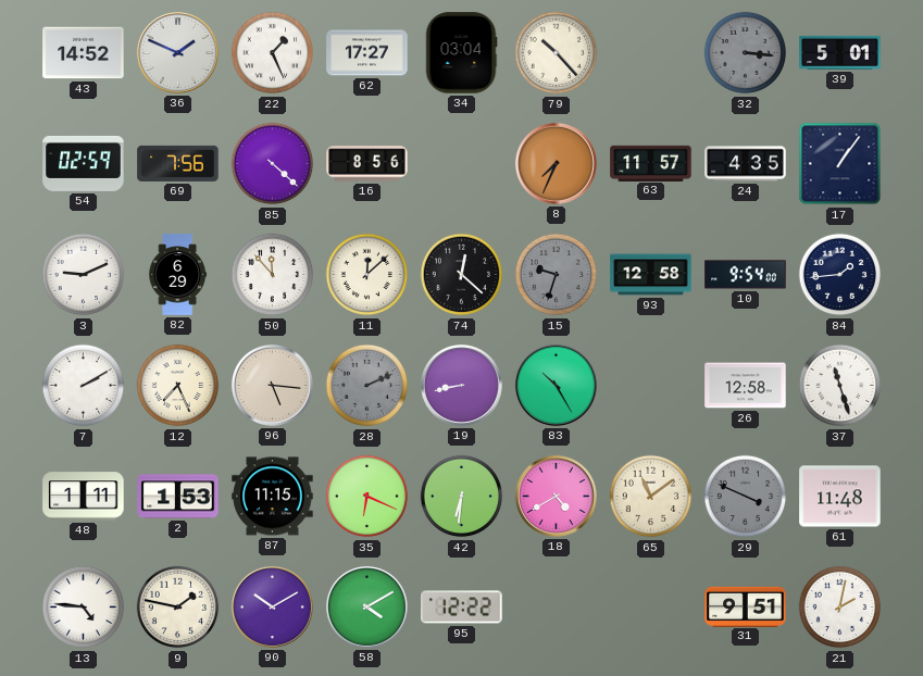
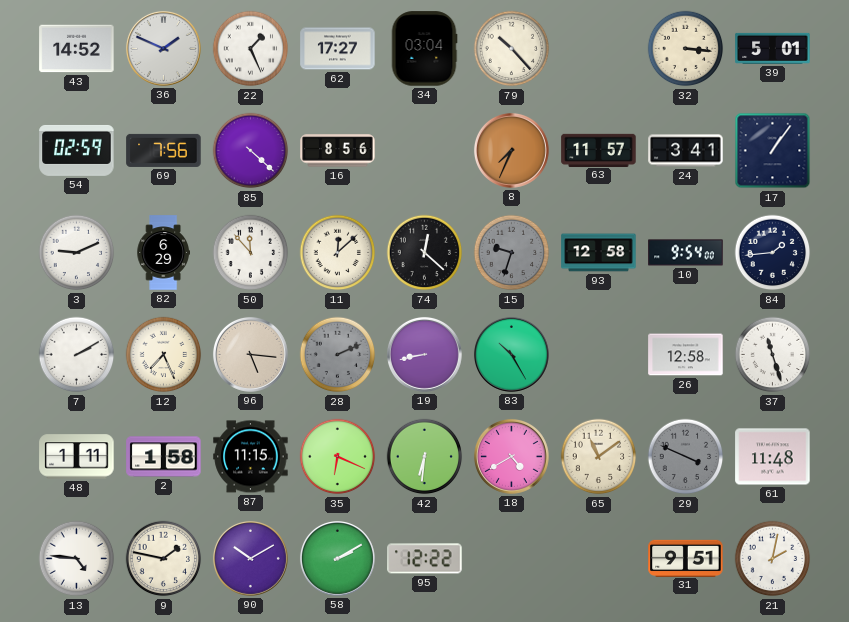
32 dial: grey -> cream (686, 49)
24: 4:35 -> 3:41 (686, 151)
2: 1:53 -> 1:58 (164, 457)
58: 4:10 -> 2:10 (337, 558)
